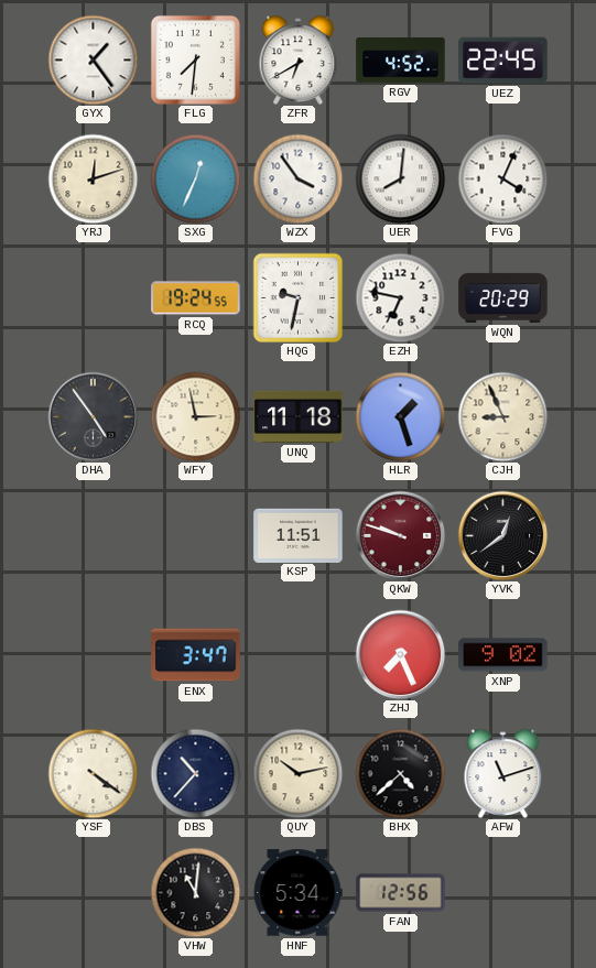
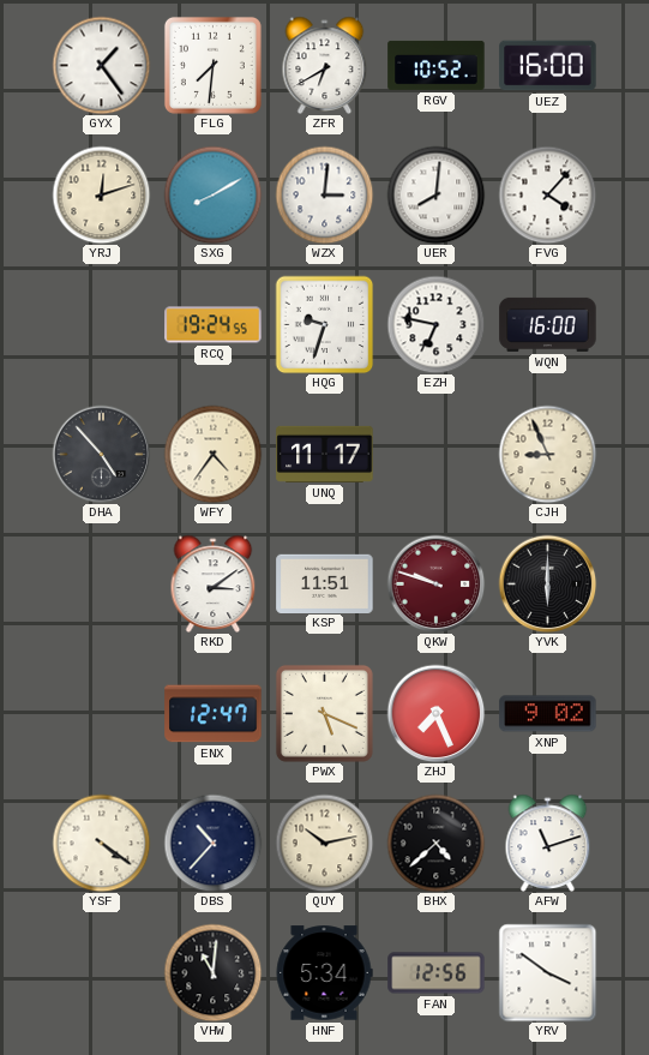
RGV: 4:52 -> 10:52 (437, 65)
UEZ: 22:45 -> 16:00 (548, 66)
SXG: 12:34 -> 8:10 (212, 194)
WZX: 3:54 -> 3:01 (324, 194)
FVG: 4:04 -> 4:07 (547, 194)
HQG: 9:32 -> 9:33 (324, 324)
WQN: 20:29 -> 16:00 (548, 324)
DHA: 4:54 -> 4:53 (101, 454)
WFY: 2:58 -> 4:36 (212, 454)
UNQ: 11:18 -> 11:17 (325, 454)
HLR: 1:27 -> none (400, 416)
RKD: none -> 3:09 (214, 583)
YVK: 12:39 -> 6:00 (547, 583)
ENX: 3:47 -> 12:47 (214, 714)
PWX: none -> 5:19 (324, 713)
YRV: none -> 3:51 (547, 972)
